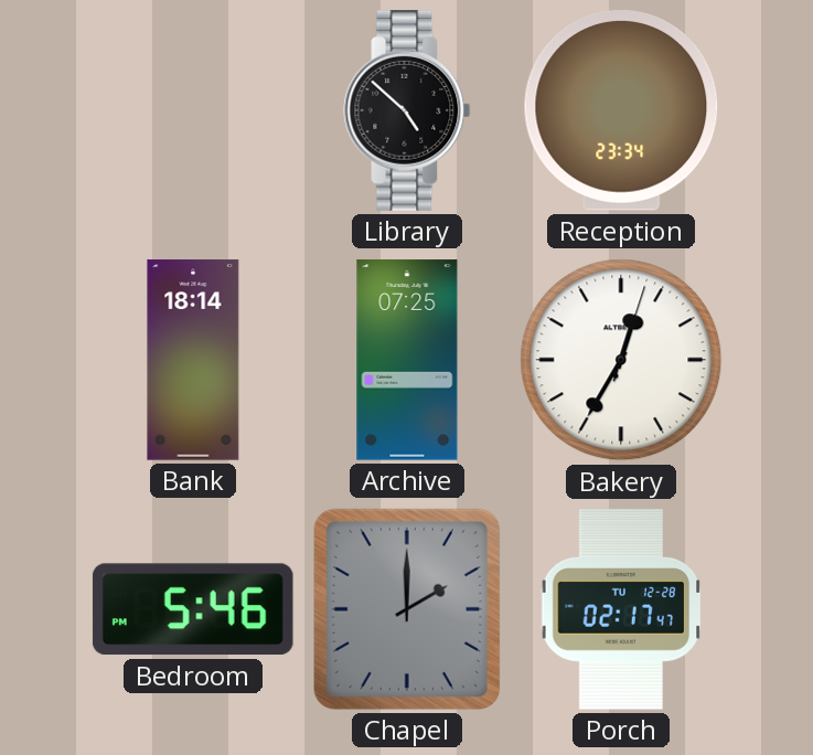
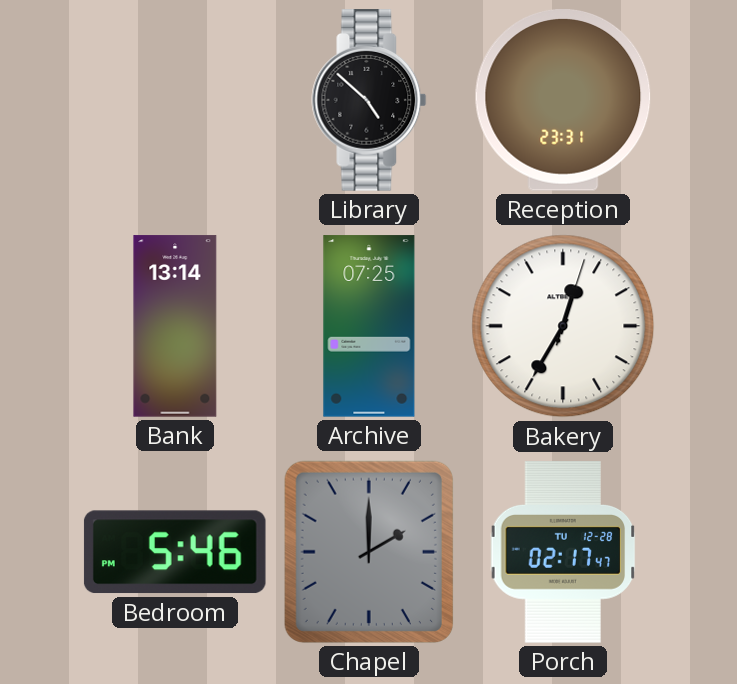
Reception: 23:34 -> 23:31 (563, 101)
Bank: 18:14 -> 13:14 (175, 326)
